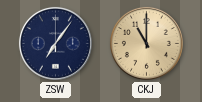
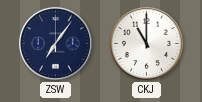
CKJ dial: champagne -> white (146, 43)
